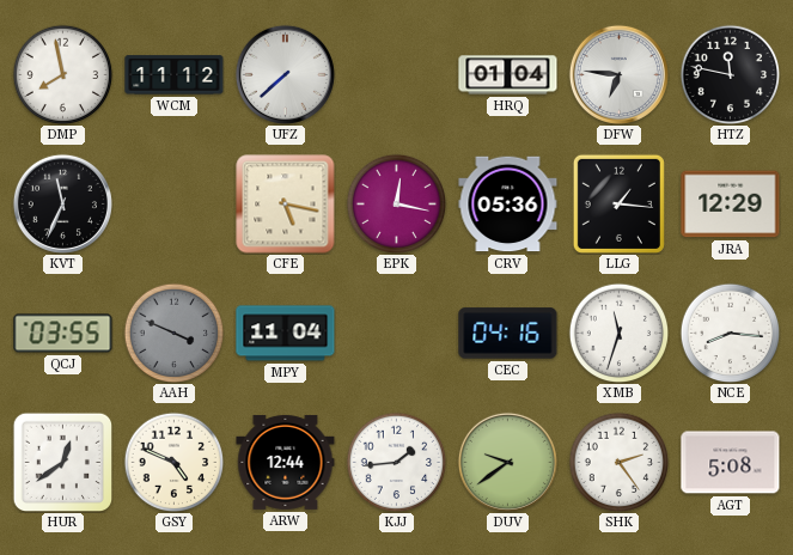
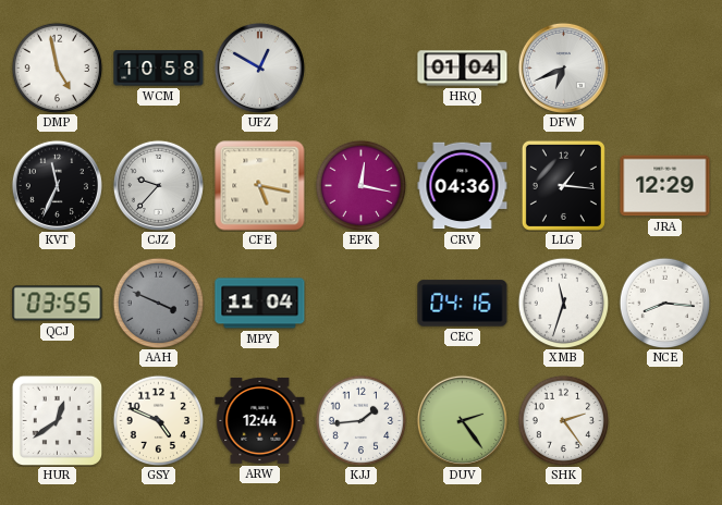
DMP: 7:58 -> 4:58 (57, 67)
WCM: 11:12 -> 10:58 (159, 69)
UFZ: 7:38 -> 12:50 (259, 67)
DFW: 6:46 -> 6:41 (563, 67)
HTZ: 11:47 -> none (730, 74)
CJZ: none -> 9:37 (158, 185)
CRV: 05:36 -> 04:36 (463, 186)
DUV: 9:39 -> 2:24 (462, 420)
AGT: 5:08 -> none (731, 463)
